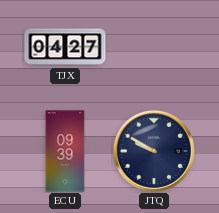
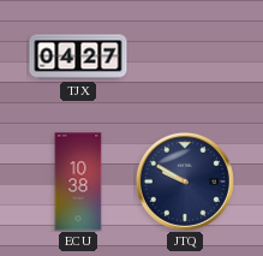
ECU: 09:39 -> 10:38 (78, 181)
